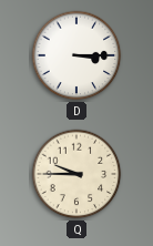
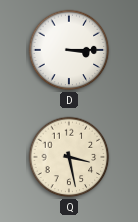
Q: 9:45 -> 3:28 (69, 157)
